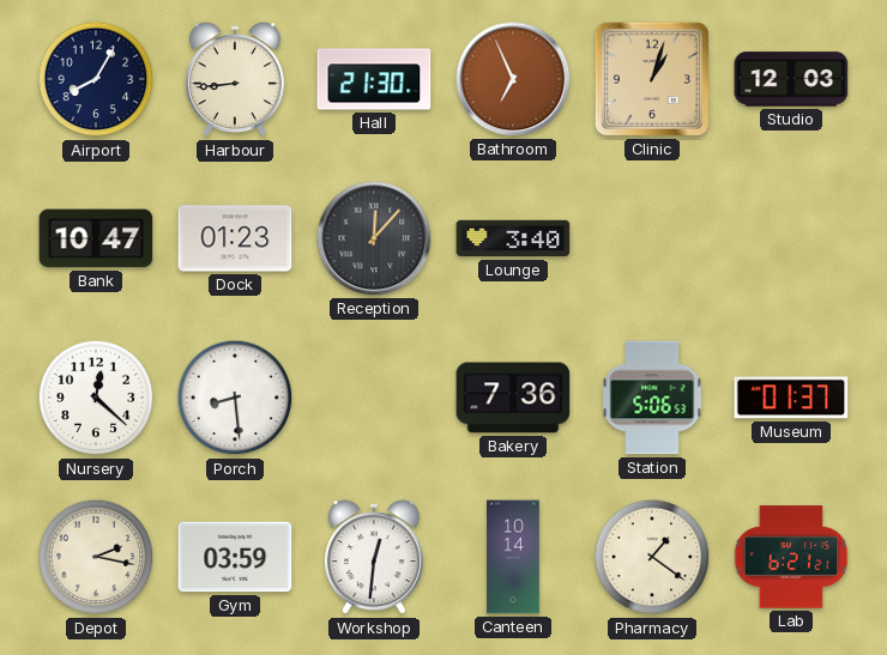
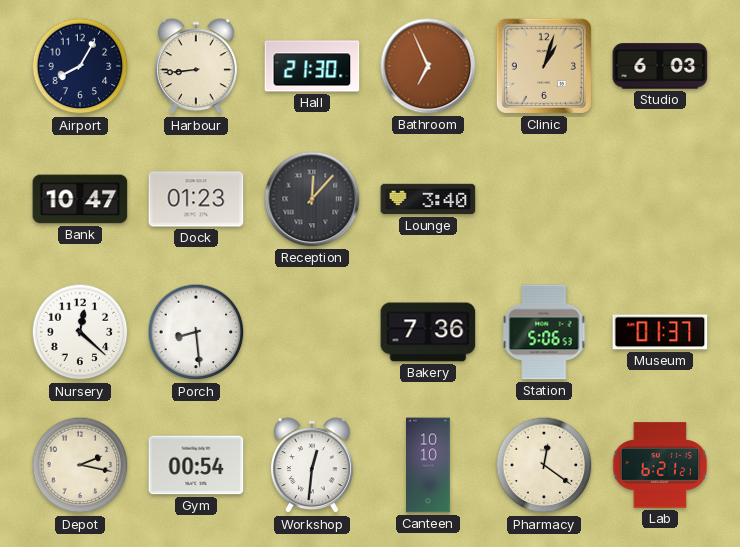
Studio: 12:03 -> 6:03 (660, 66)
Gym: 03:59 -> 00:54 (196, 465)
Canteen: 10:14 -> 10:10 (428, 465)
Pharmacy: 1:21 -> 12:21 (544, 465)
